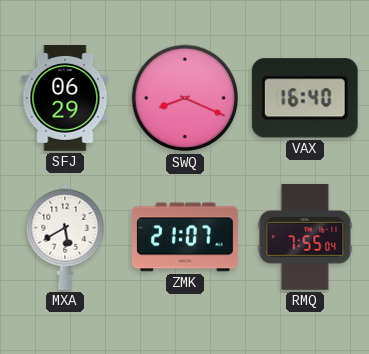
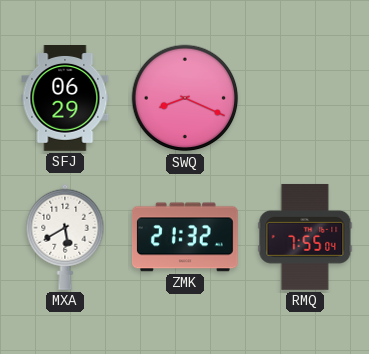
VAX: 16:40 -> none (305, 98)
ZMK: 21:07 -> 21:32 (186, 237)
